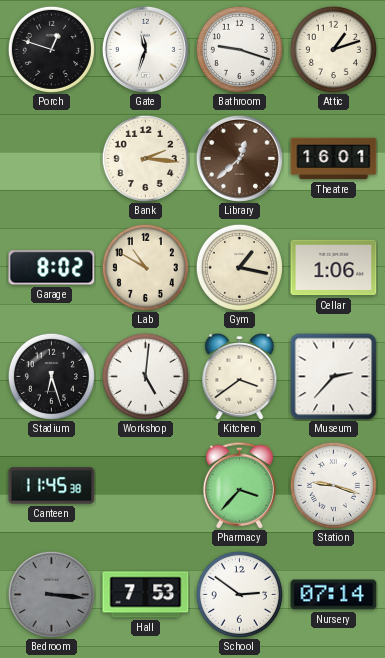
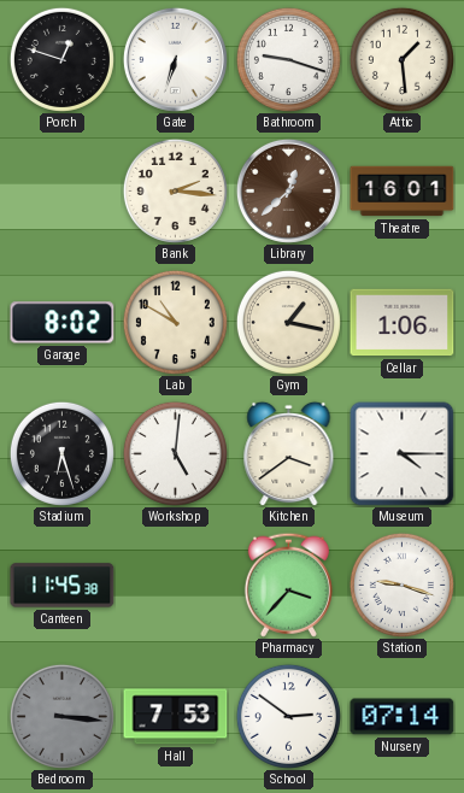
Gate: 11:33 -> 6:33 (175, 59)
Attic: 1:12 -> 1:29 (401, 59)
Museum: 2:37 -> 4:15 (403, 454)
